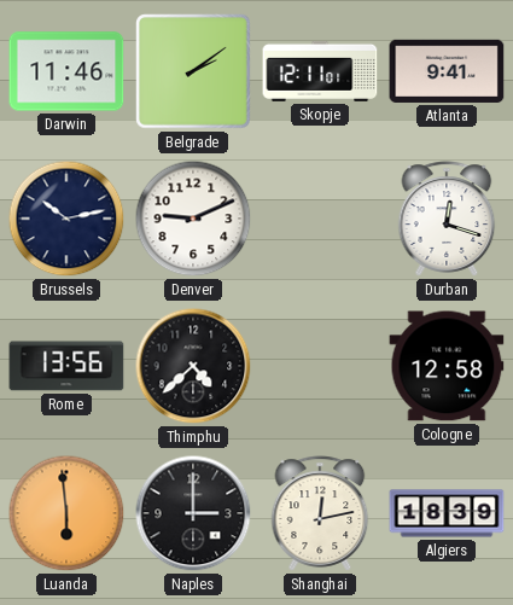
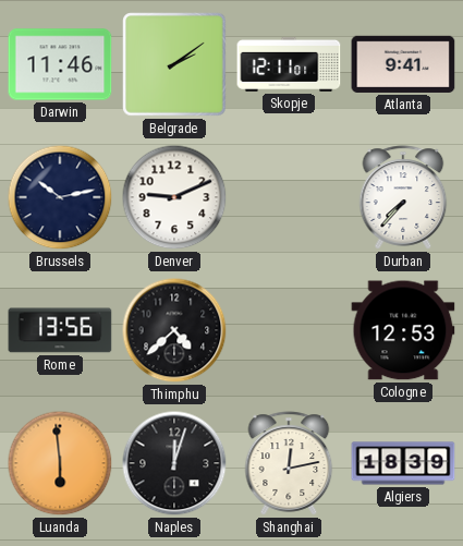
Durban: 12:18 -> 7:37 (403, 197)
Cologne: 12:58 -> 12:53 (403, 330)
Naples: 3:00 -> 12:03 (174, 463)
